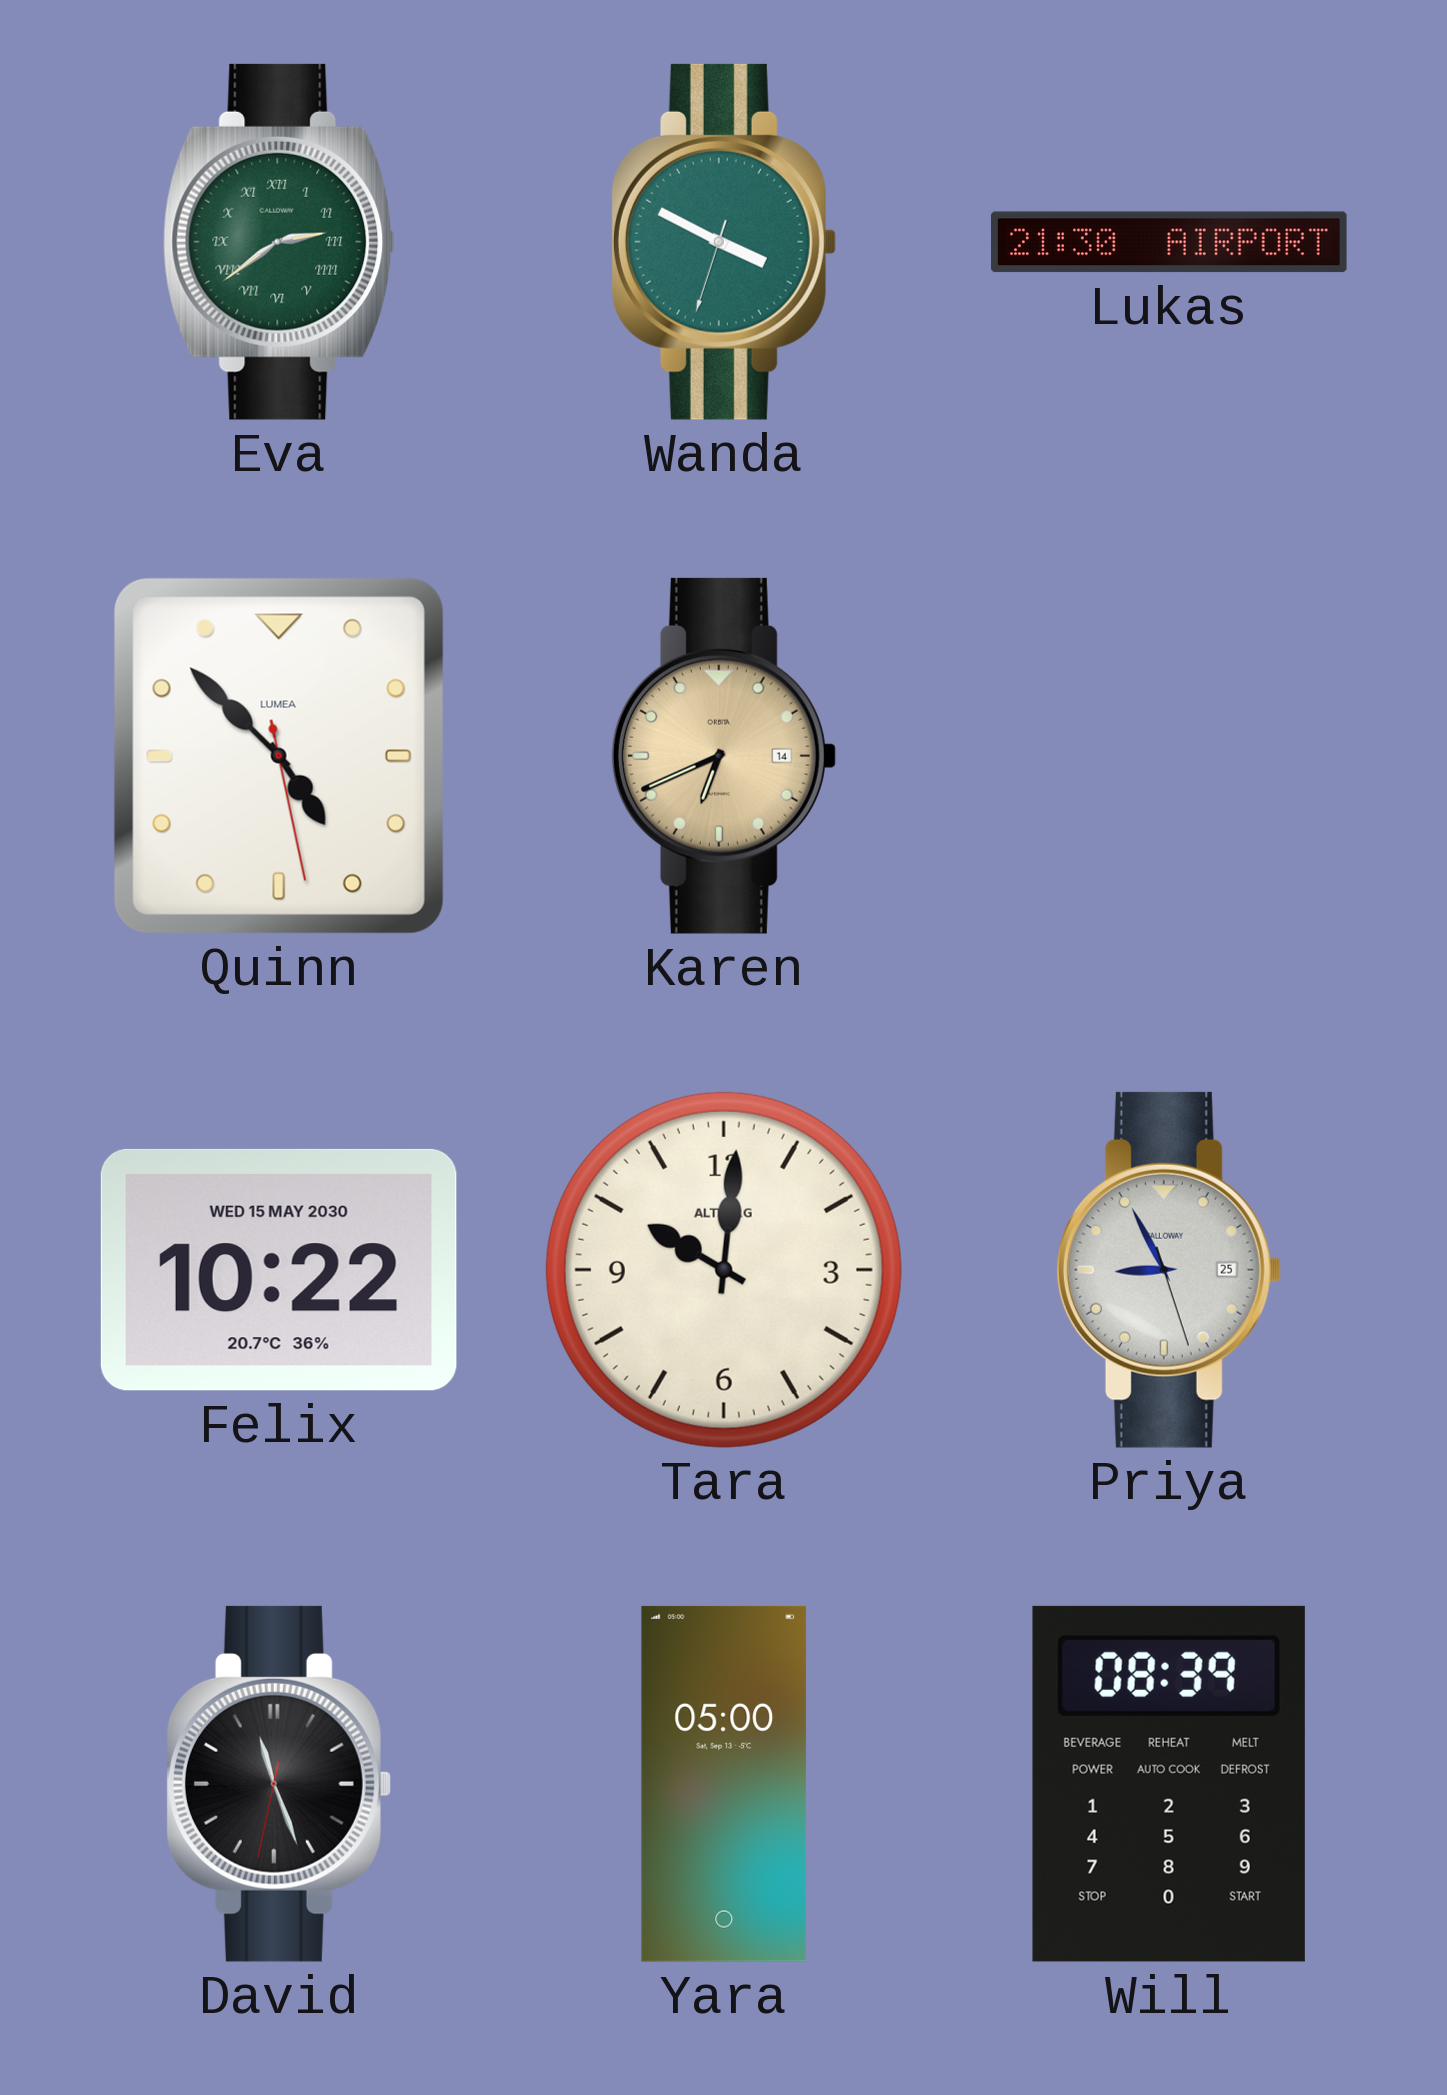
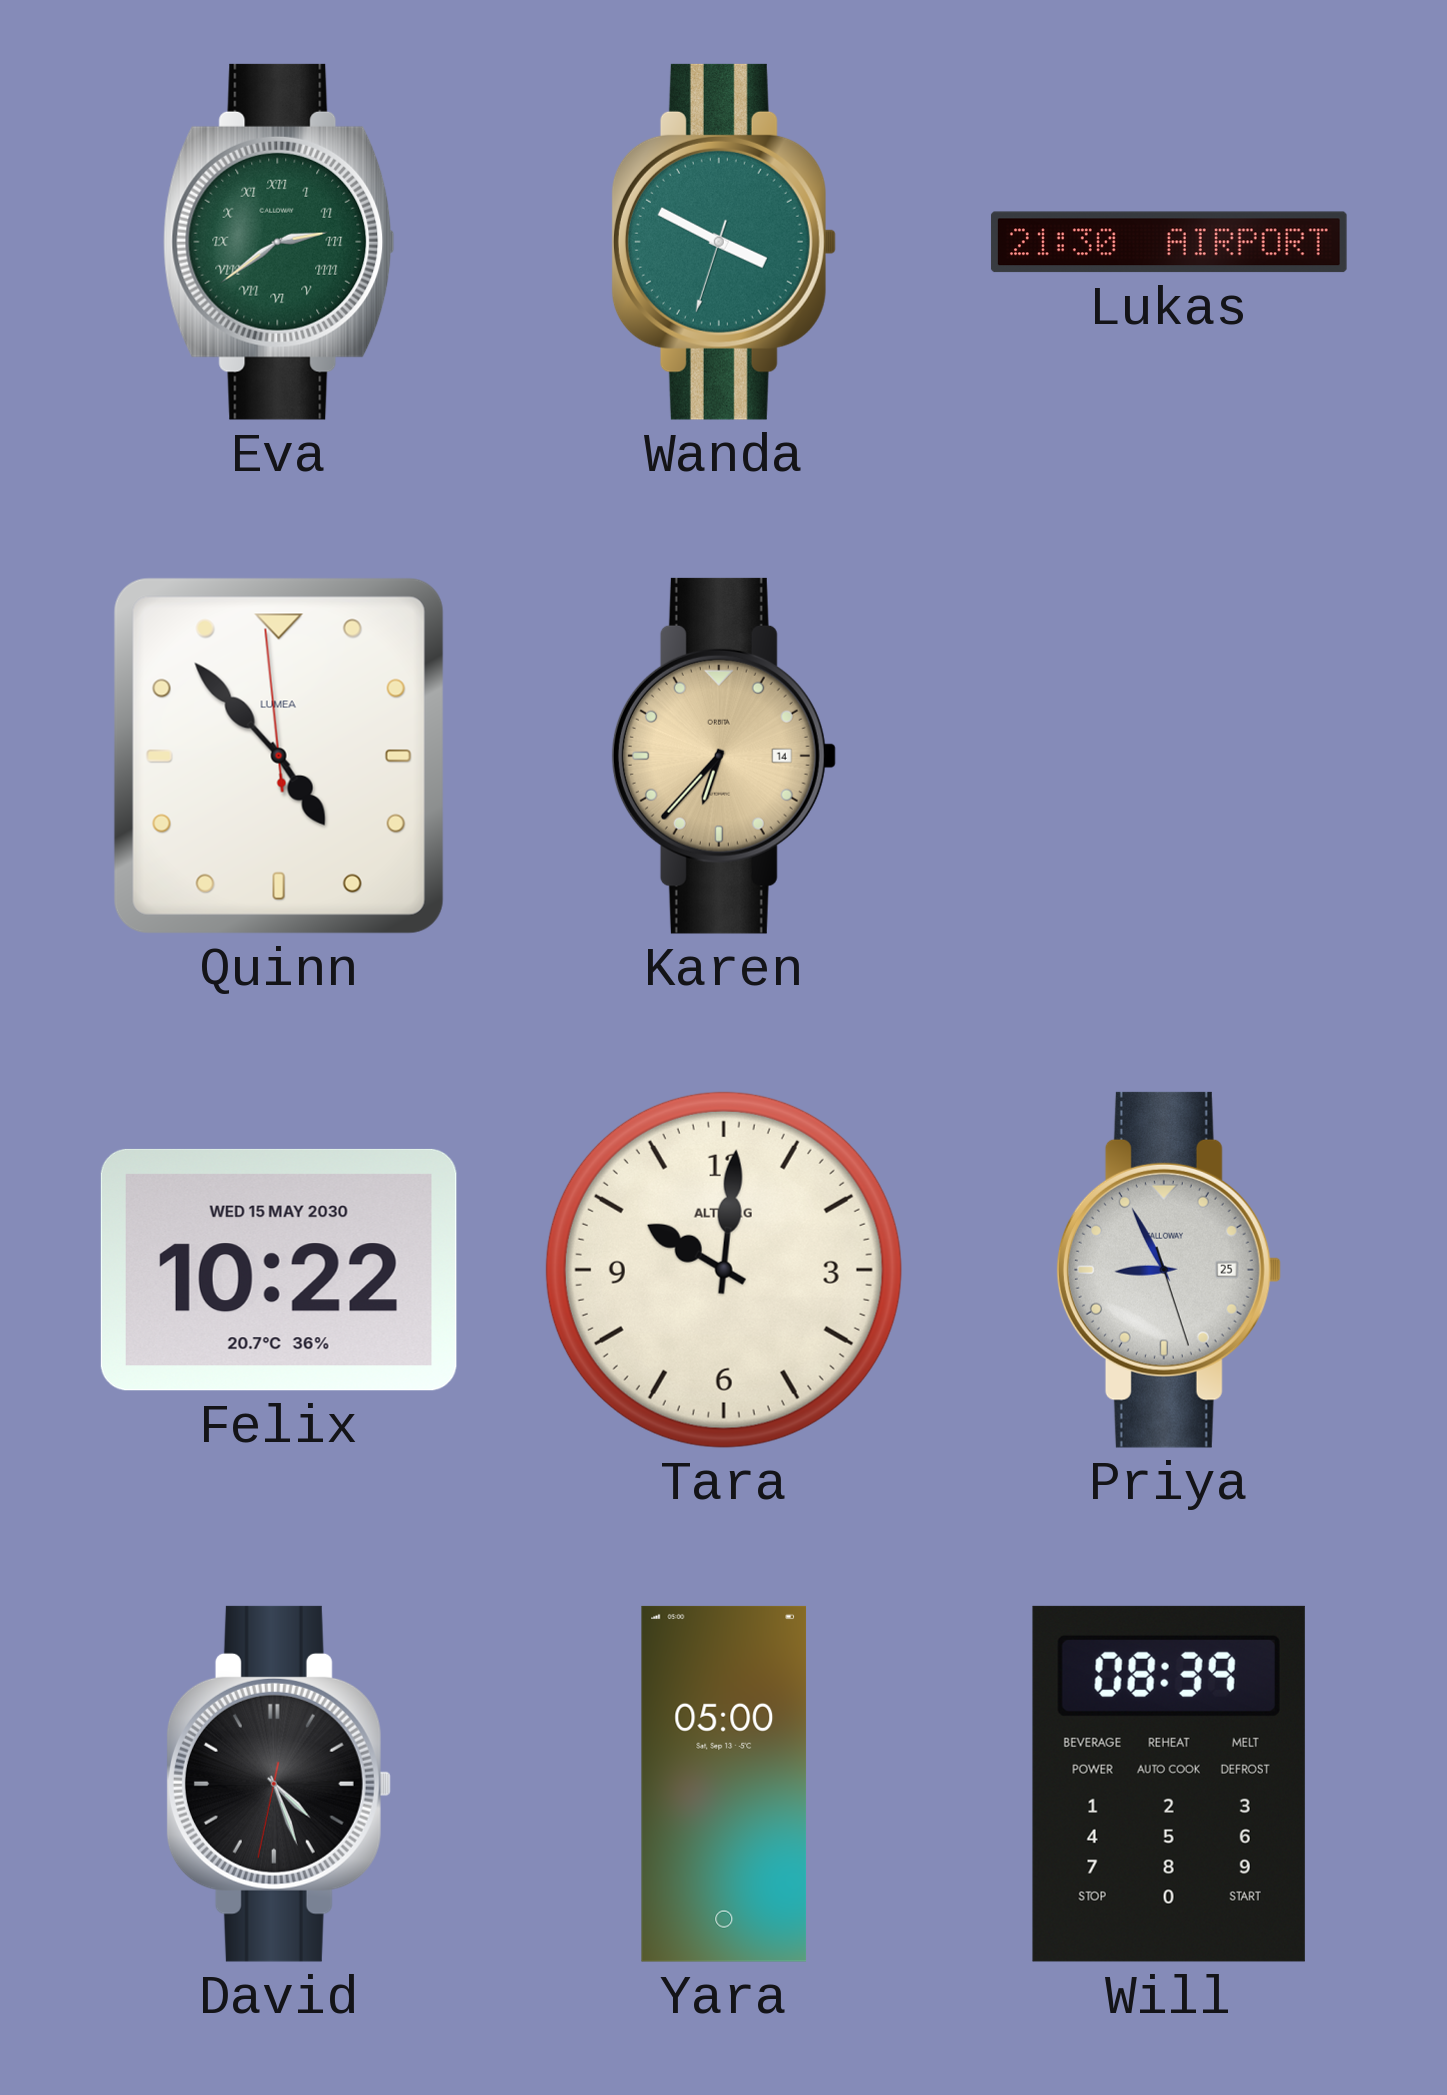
Quinn: 4:52:28 -> 4:52:59 (279, 756)
Karen: 6:41 -> 6:37 (723, 756)
David: 11:26 -> 4:26 (278, 1784)
